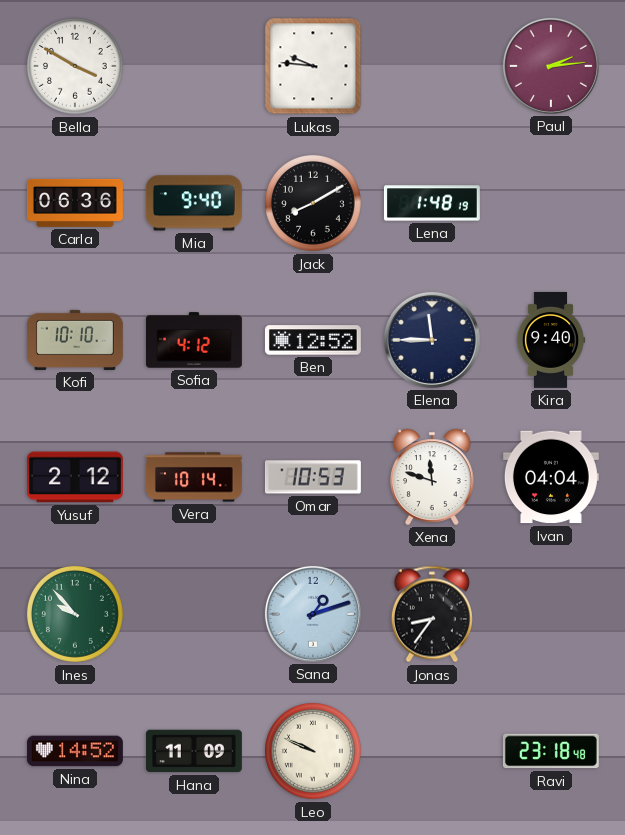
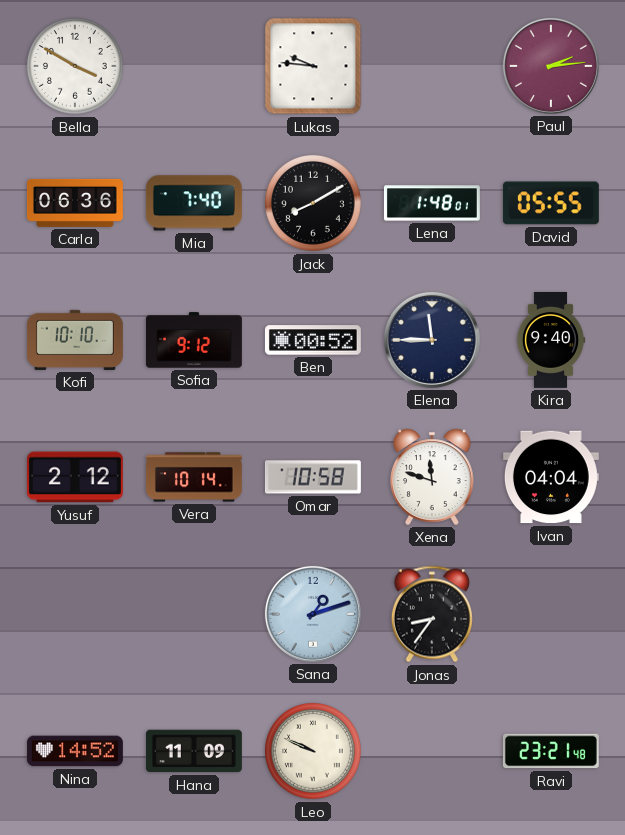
Mia: 9:40 -> 7:40 (194, 203)
Lena: 1:48:19 -> 1:48:01 (432, 203)
David: none -> 05:55 (551, 203)
Sofia: 4:12 -> 9:12 (194, 340)
Ben: 12:52 -> 00:52 (313, 340)
Omar: 10:53 -> 10:58 (313, 477)
Ines: 9:53 -> none (75, 614)
Ravi: 23:18 -> 23:21 (551, 751)
